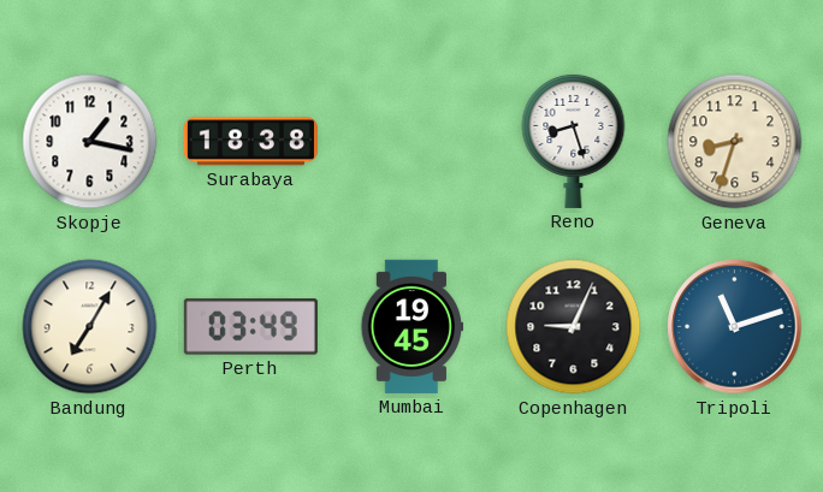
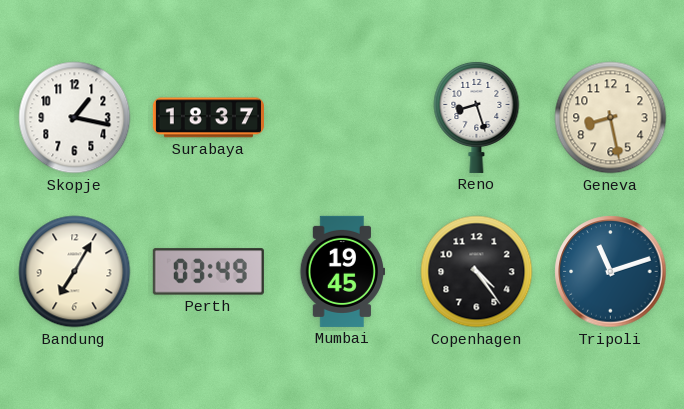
Surabaya: 18:38 -> 18:37 (208, 118)
Geneva: 8:33 -> 8:28 (611, 118)
Copenhagen: 9:04 -> 4:24 (477, 272)
